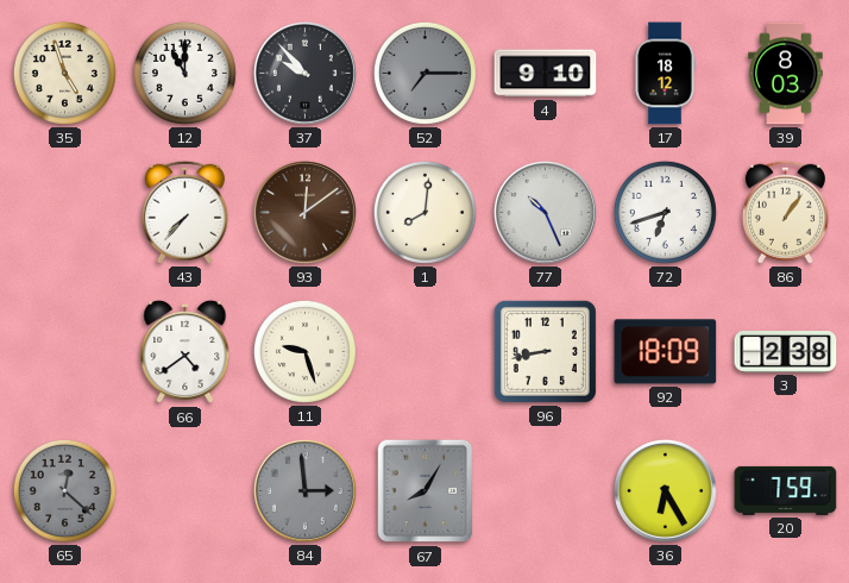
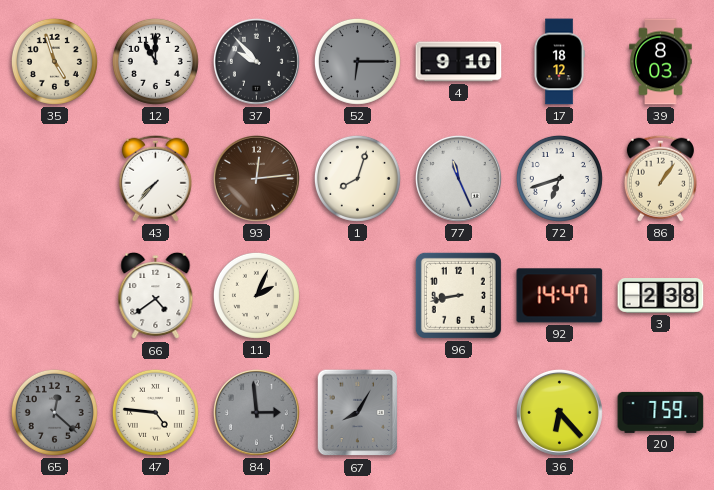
52: 7:15 -> 6:15 (357, 61)
93: 12:09 -> 12:14 (256, 178)
1: 8:01 -> 8:03 (357, 178)
77: 10:26 -> 11:26 (458, 178)
11: 9:27 -> 2:04 (256, 295)
92: 18:09 -> 14:47 (560, 296)
47: none -> 4:46 (155, 412)
36: 6:25 -> 6:23 (559, 412)
